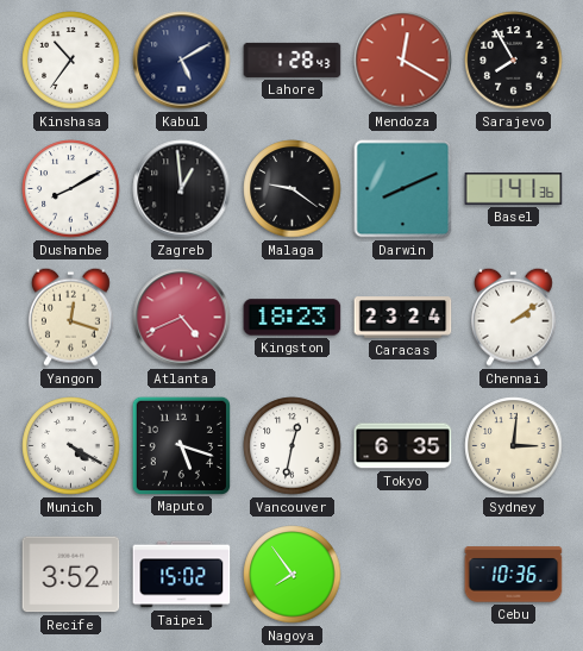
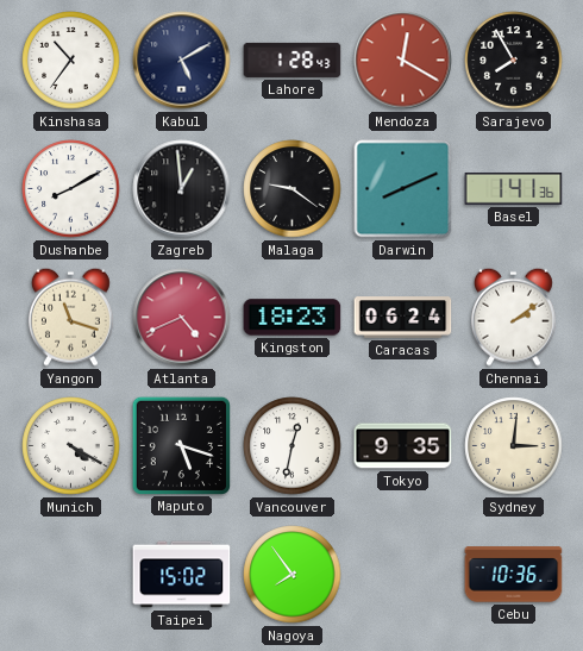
Yangon: 12:18 -> 11:18 (70, 317)
Caracas: 23:24 -> 06:24 (403, 318)
Tokyo: 6:35 -> 9:35 (403, 446)
Recife: 3:52 -> none (71, 575)
